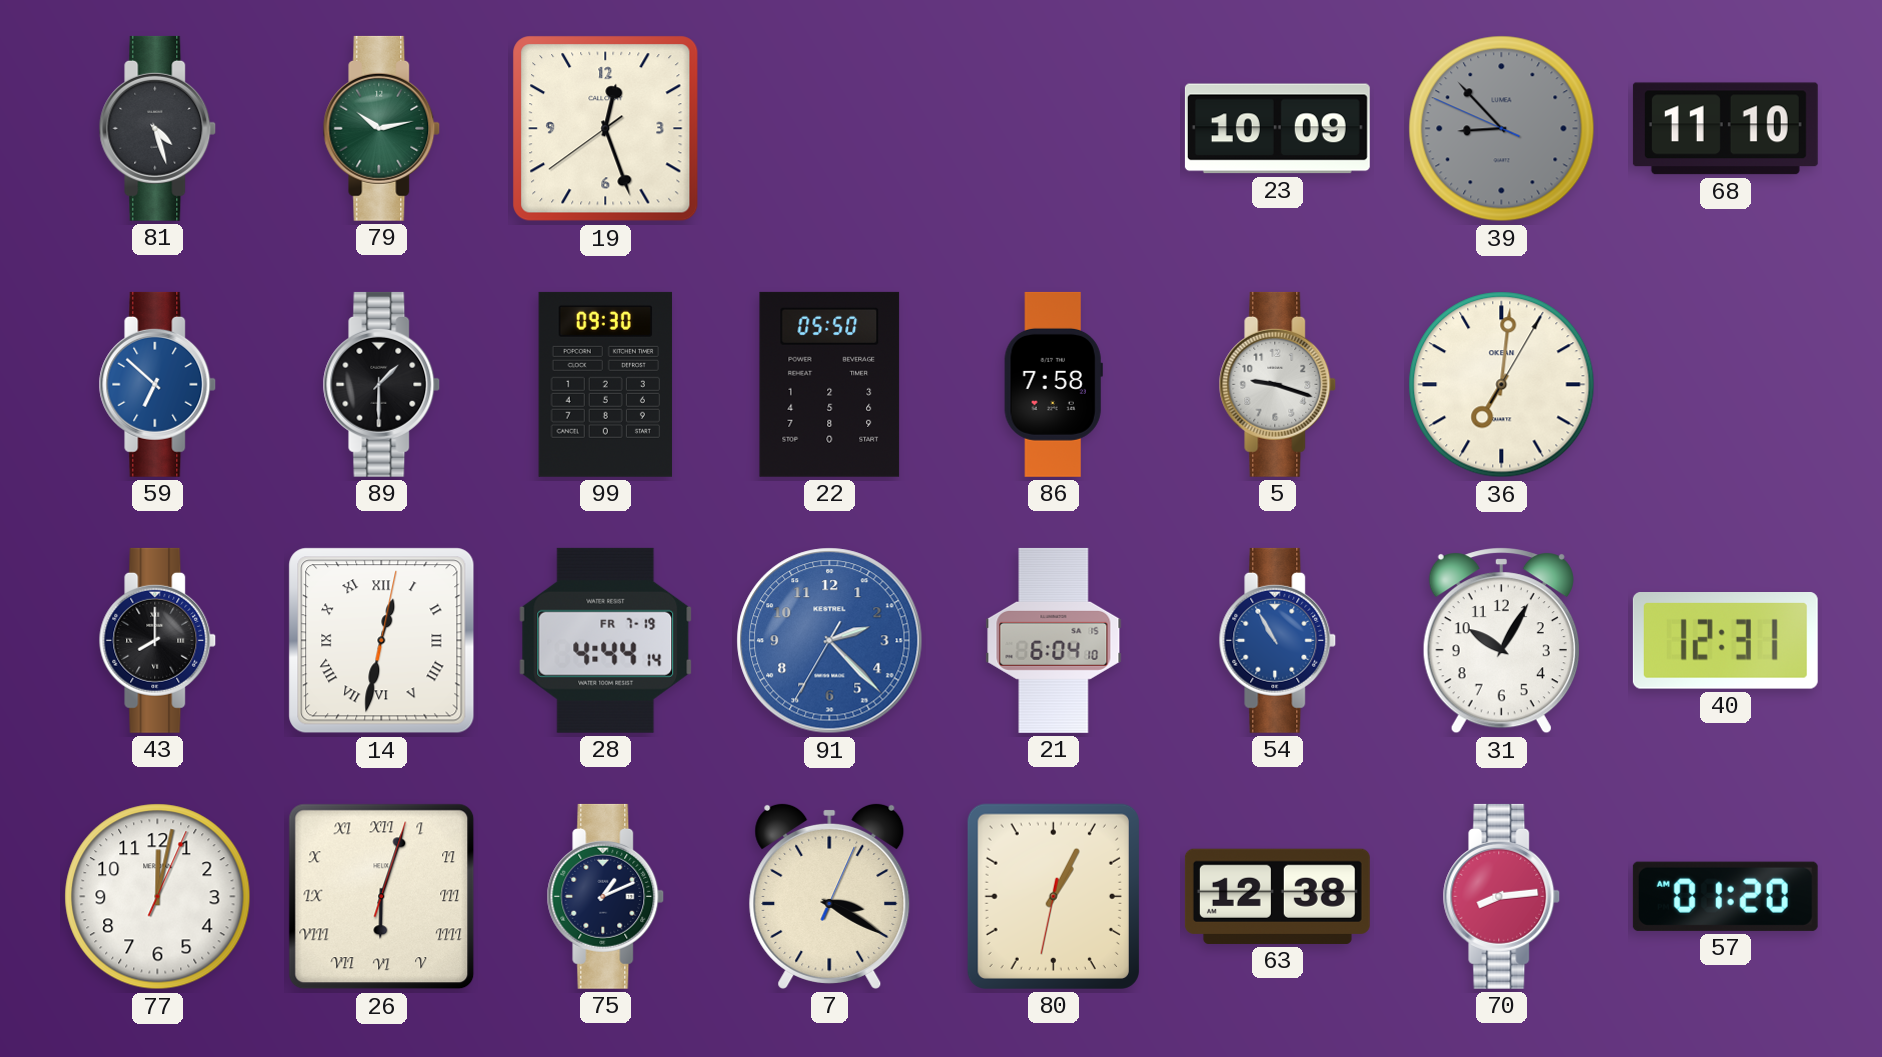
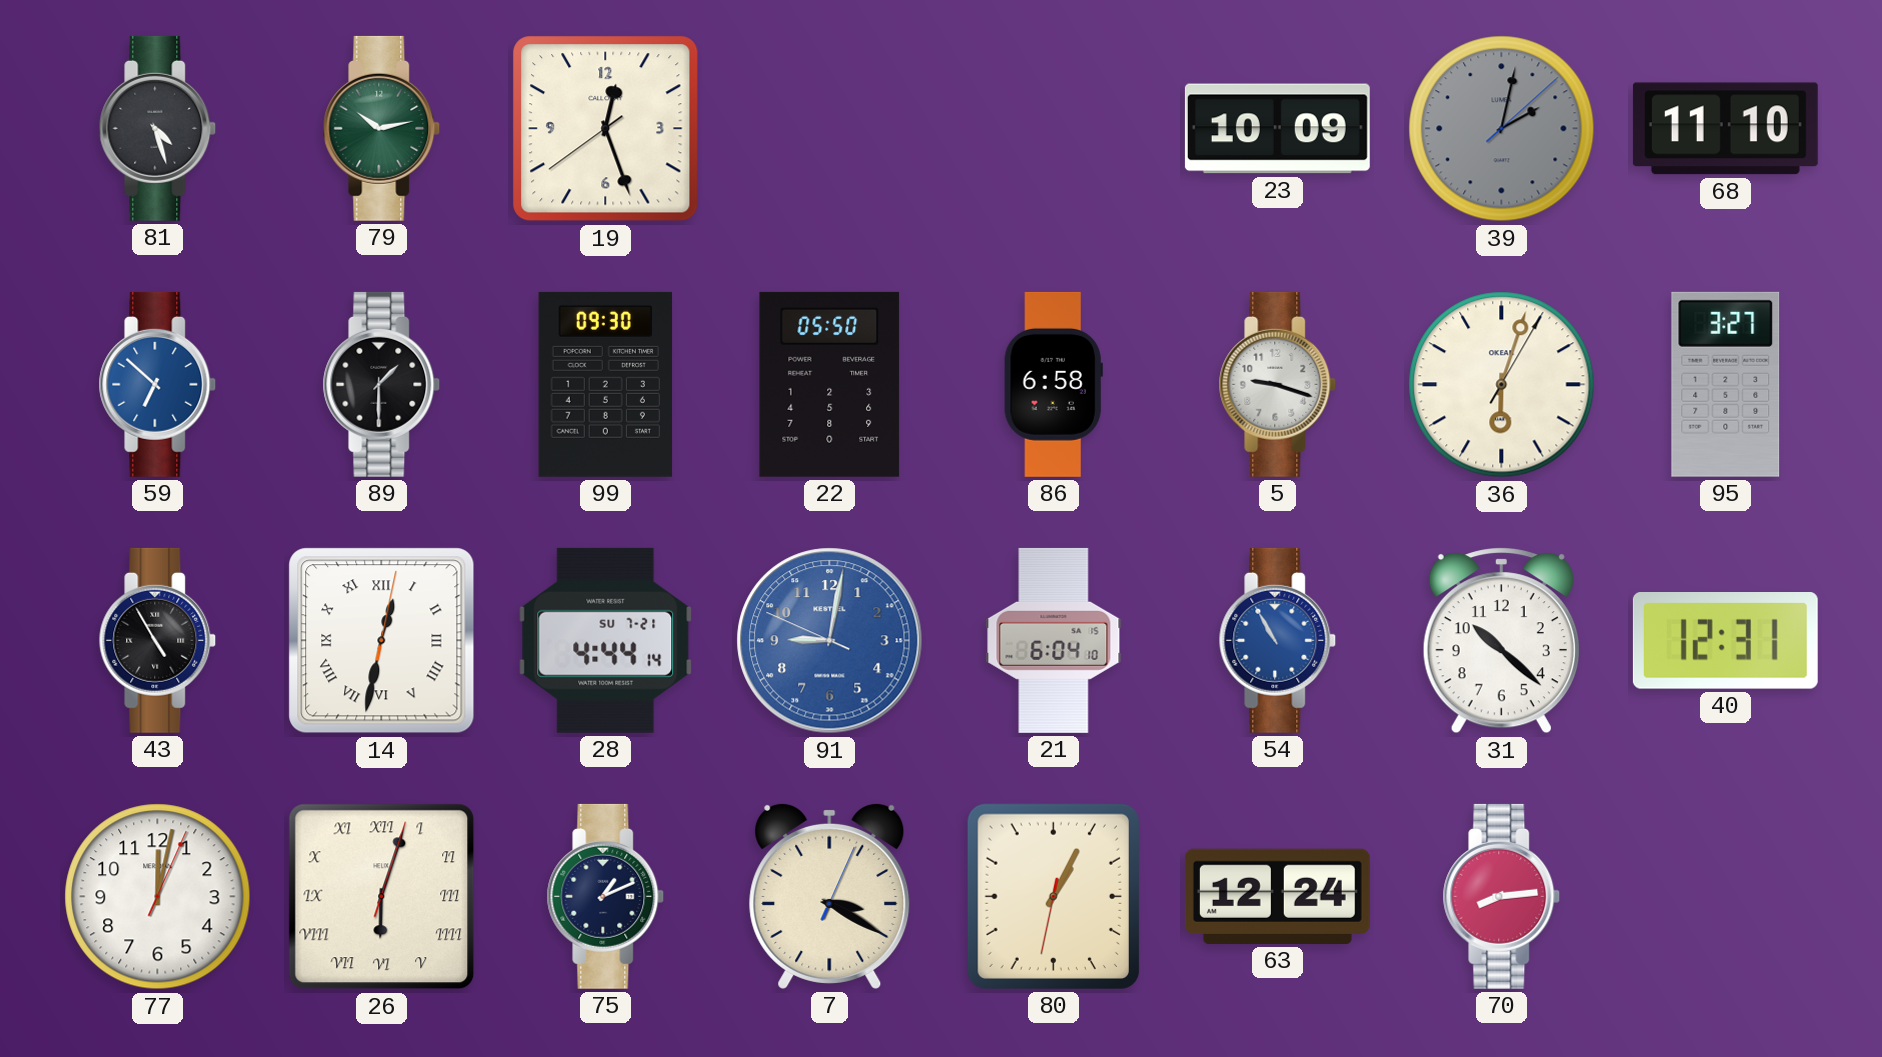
39: 8:52 -> 2:02 (1502, 129)
86: 7:58 -> 6:58 (1053, 384)
36: 7:01 -> 6:03 (1502, 385)
95: none -> 3:27 (1726, 384)
43: 8:00 -> 4:55 (158, 640)
28 date: FR 7-19 -> SU 7-21 (606, 640)
91: 2:22 -> 9:01 (830, 641)
31: 10:05 -> 10:22 (1501, 641)
63: 12:38 -> 12:24 (1277, 896)
57: 01:20 -> none (1725, 896)
